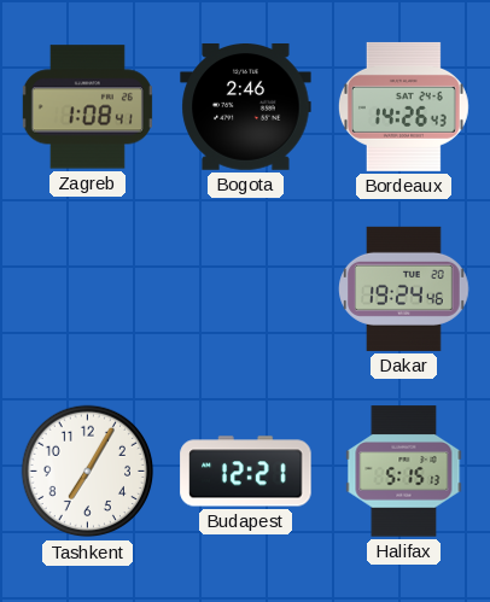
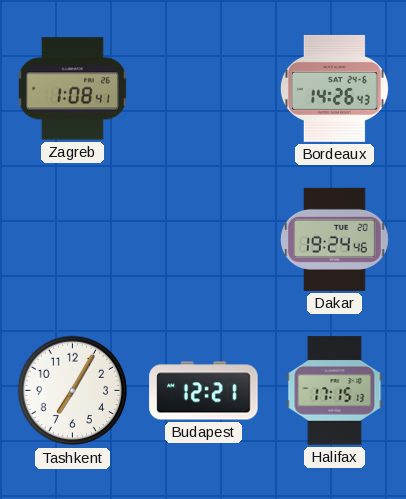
Bogota: 2:46 -> none (246, 107)
Halifax: 5:15 -> 17:15 (335, 391)
